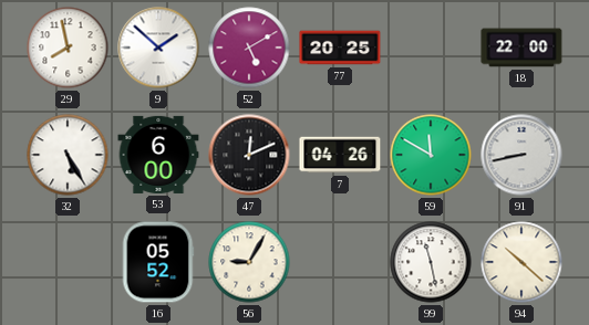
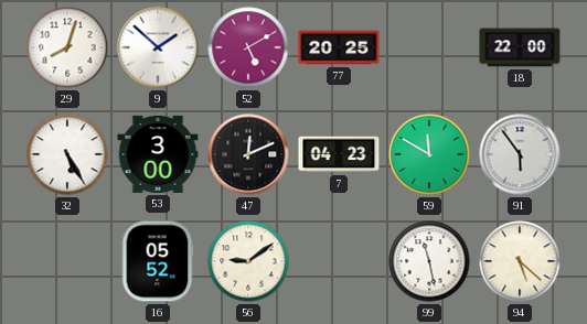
29: 7:58 -> 8:03 (67, 47)
53: 6:00 -> 3:00 (158, 154)
7: 04:26 -> 04:23 (339, 154)
91: 8:43 -> 5:54 (520, 154)
56: 9:05 -> 9:09 (248, 261)
94: 10:22 -> 5:22 (520, 261)
